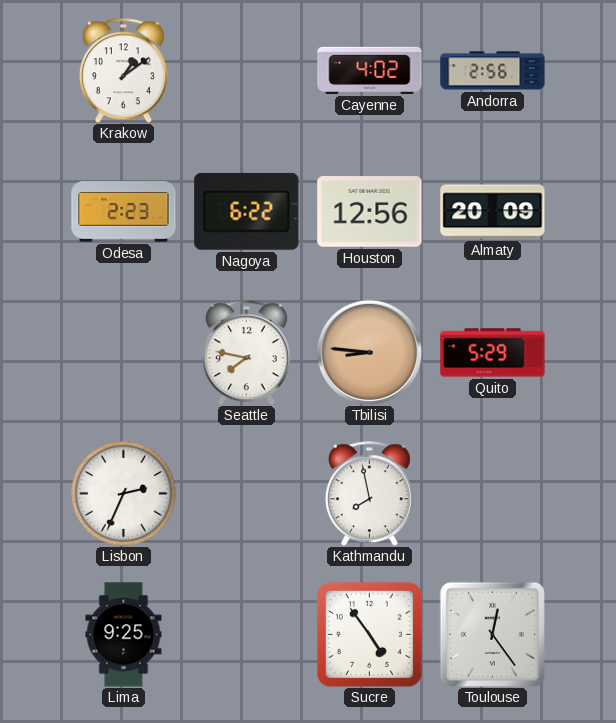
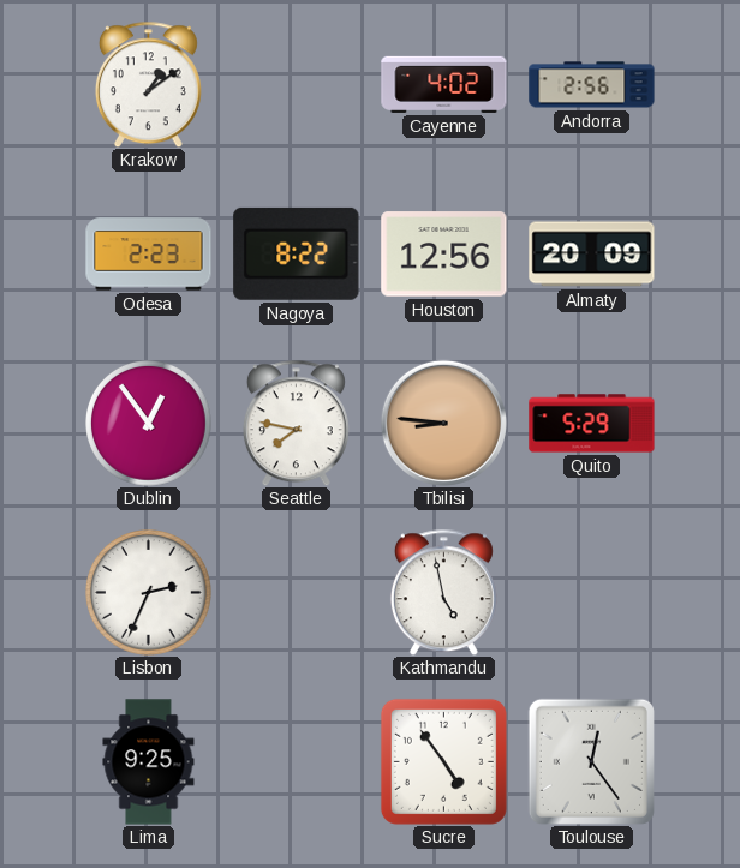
Nagoya: 6:22 -> 8:22 (297, 253)
Dublin: none -> 12:54 (149, 424)
Kathmandu: 7:58 -> 4:58 (443, 592)
